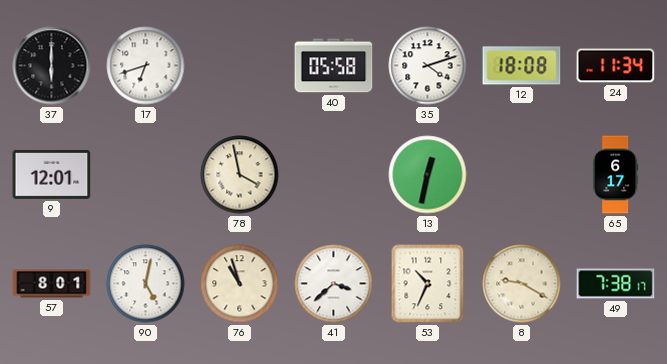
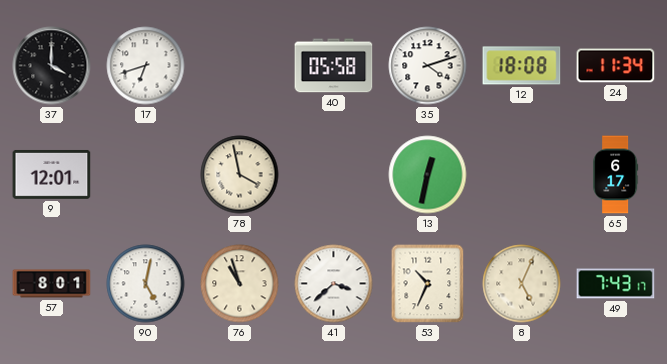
37: 6:00 -> 4:00 (52, 66)
8: 9:20 -> 5:04 (522, 284)
49: 7:38 -> 7:43 (616, 284)
